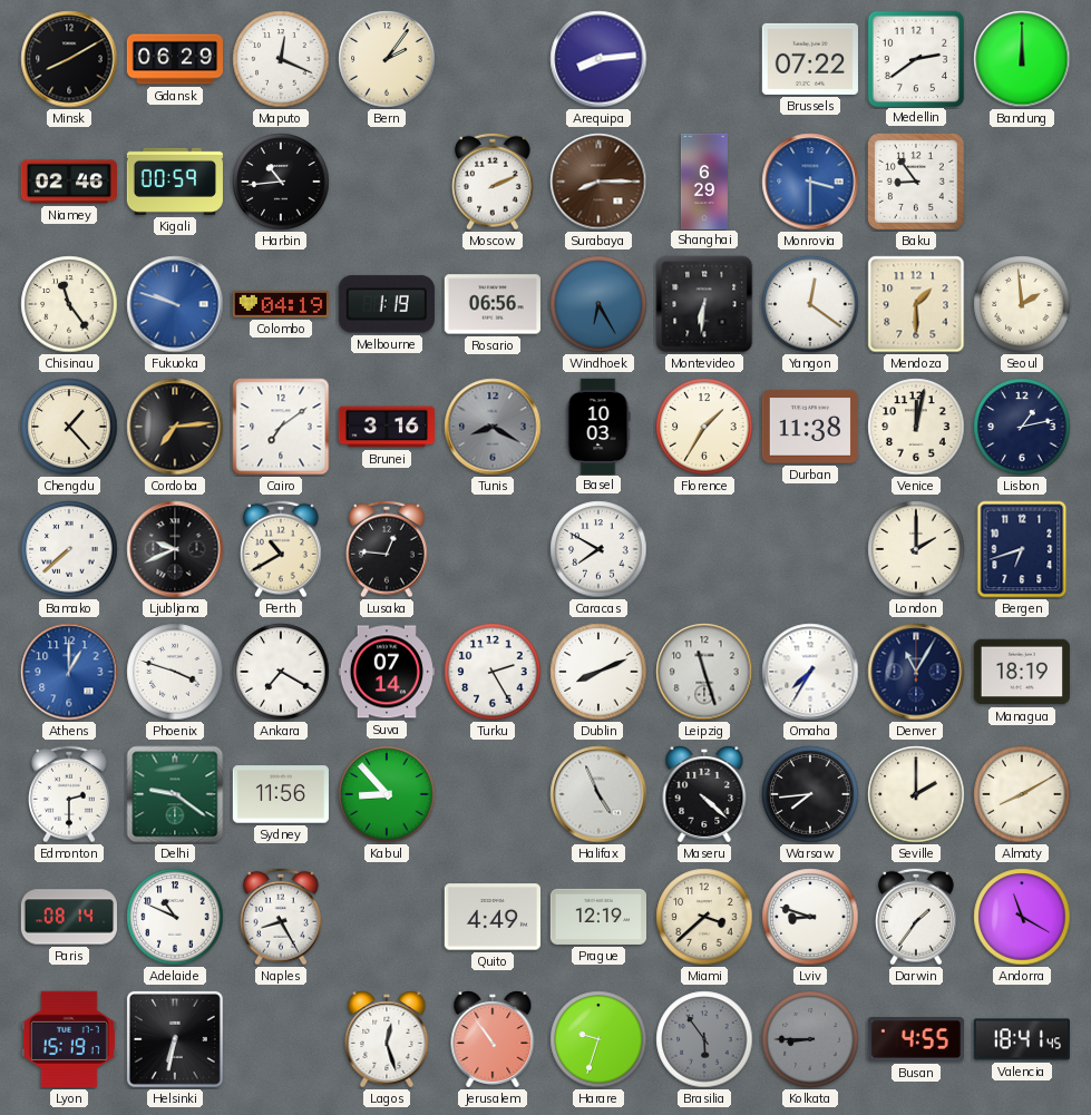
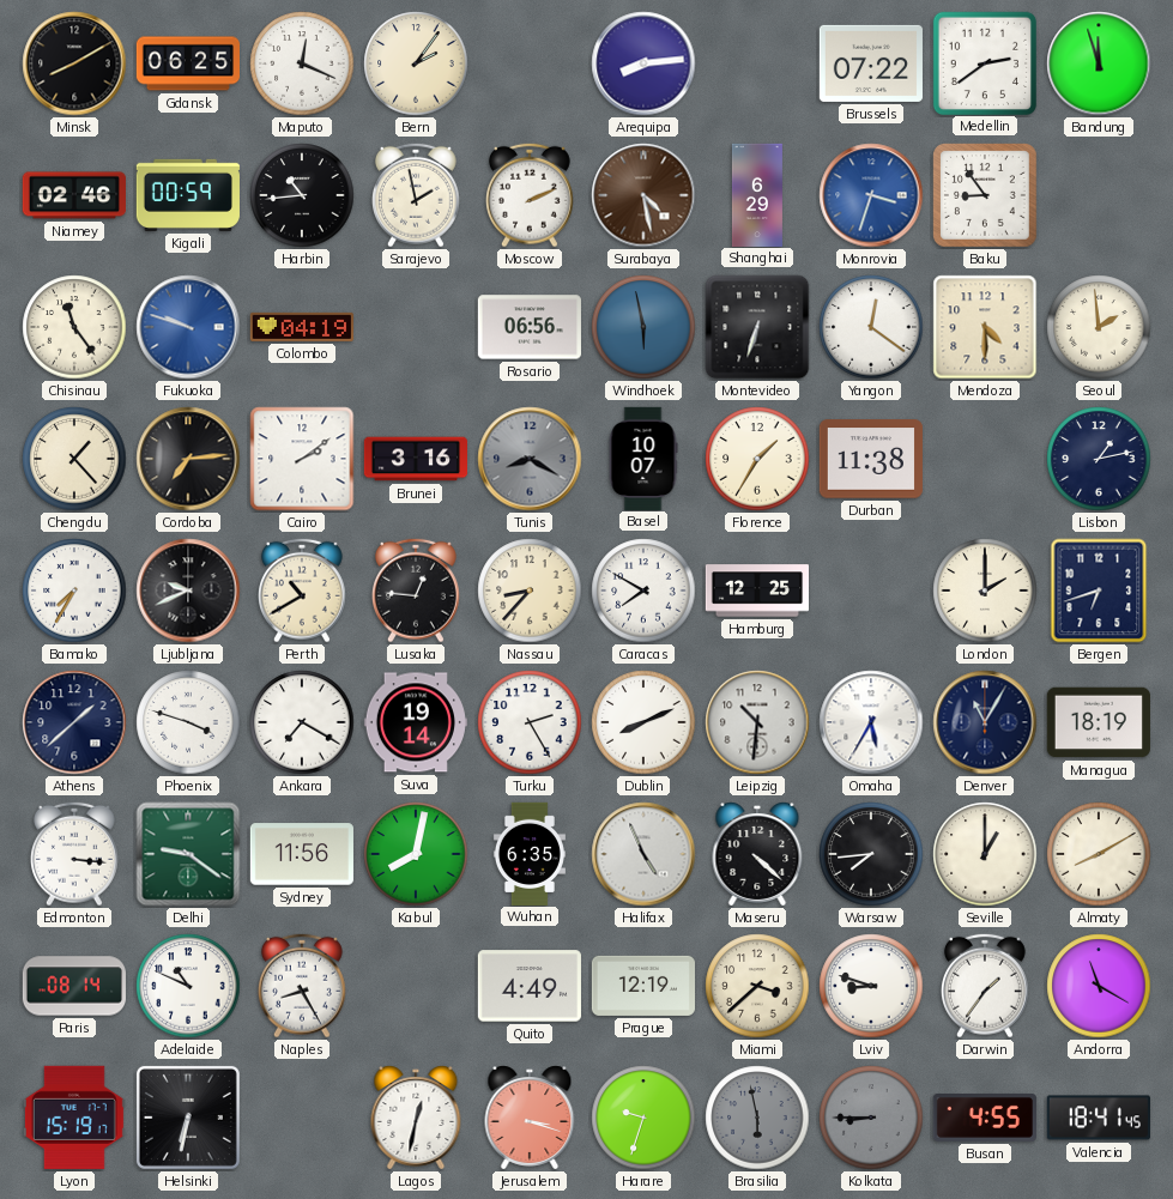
Gdansk: 06:29 -> 06:25 (187, 63)
Bandung: 12:00 -> 11:57 (1099, 63)
Sarajevo: none -> 1:58 (416, 195)
Surabaya: 8:15 -> 4:28 (643, 195)
Monrovia: 3:30 -> 3:33 (871, 195)
Melbourne: 1:19 -> none (387, 304)
Windhoek: 6:25 -> 5:58 (643, 327)
Montevideo: 6:31 -> 6:33 (757, 327)
Mendoza: 1:30 -> 4:30 (985, 327)
Cairo: 7:09 -> 2:09 (302, 459)
Basel: 10:03 -> 10:07 (643, 458)
Venice: 12:02 -> none (916, 427)
Bamako: 7:38 -> 7:35 (74, 591)
Nassau: none -> 8:37 (530, 591)
Hamburg: none -> 12:25 (756, 591)
Athens: 1:00 -> 1:38 (74, 722)
Athens dial: blue -> navy (74, 722)
Suva: 07:14 -> 19:14 (416, 722)
Leipzig: 11:27 -> 10:31 (757, 722)
Omaha: 7:35 -> 5:35 (871, 722)
Edmonton: 2:30 -> 3:16 (74, 854)
Kabul: 8:53 -> 8:02 (416, 854)
Wuhan: none -> 6:35 (530, 853)
Seville: 2:00 -> 1:00 (985, 854)
Lagos: 12:27 -> 12:32 (416, 1118)
Jerusalem: 10:54 -> 3:18 (530, 1118)
Brasilia: 5:54 -> 5:58 (757, 1118)
